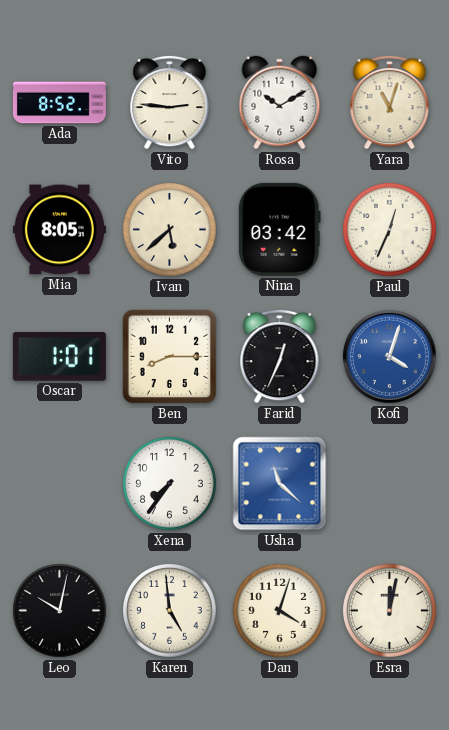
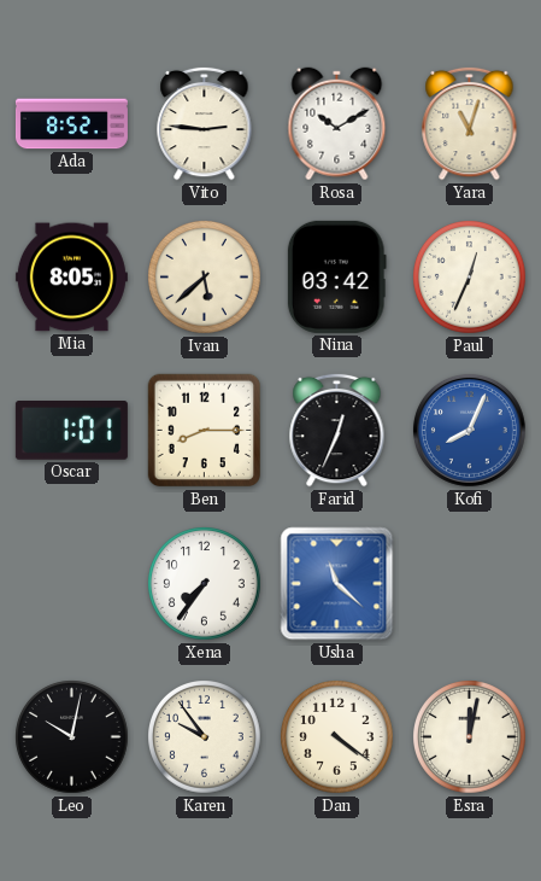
Kofi: 4:03 -> 8:04 (469, 430)
Karen: 4:59 -> 9:54 (205, 737)
Dan: 4:03 -> 4:21 (337, 737)
